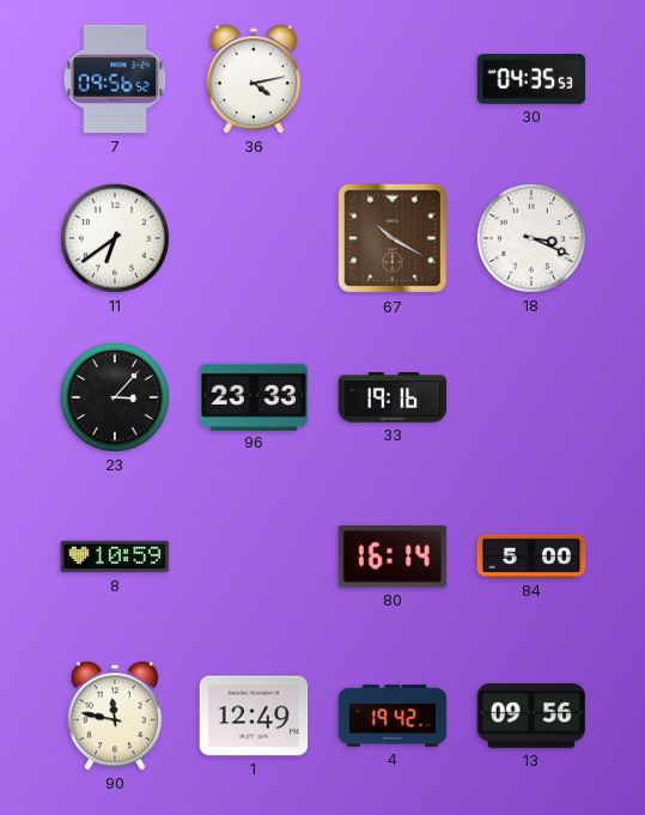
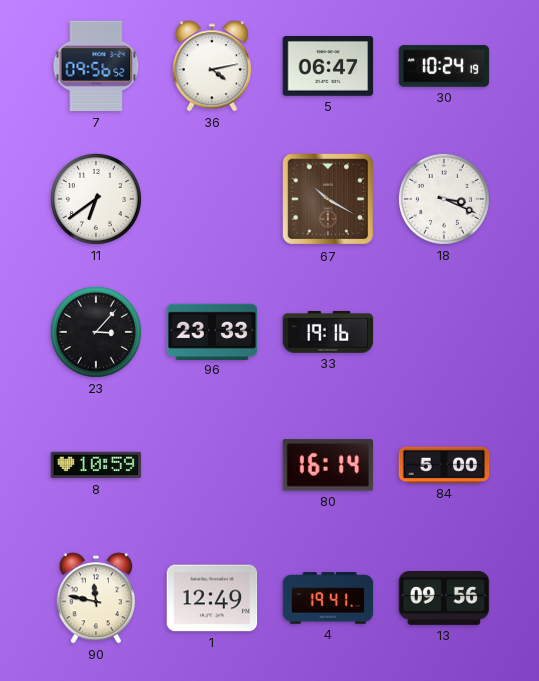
5: none -> 06:47 (328, 67)
30: 04:35 -> 10:24 (444, 66)
4: 19:42 -> 19:41 (328, 598)
